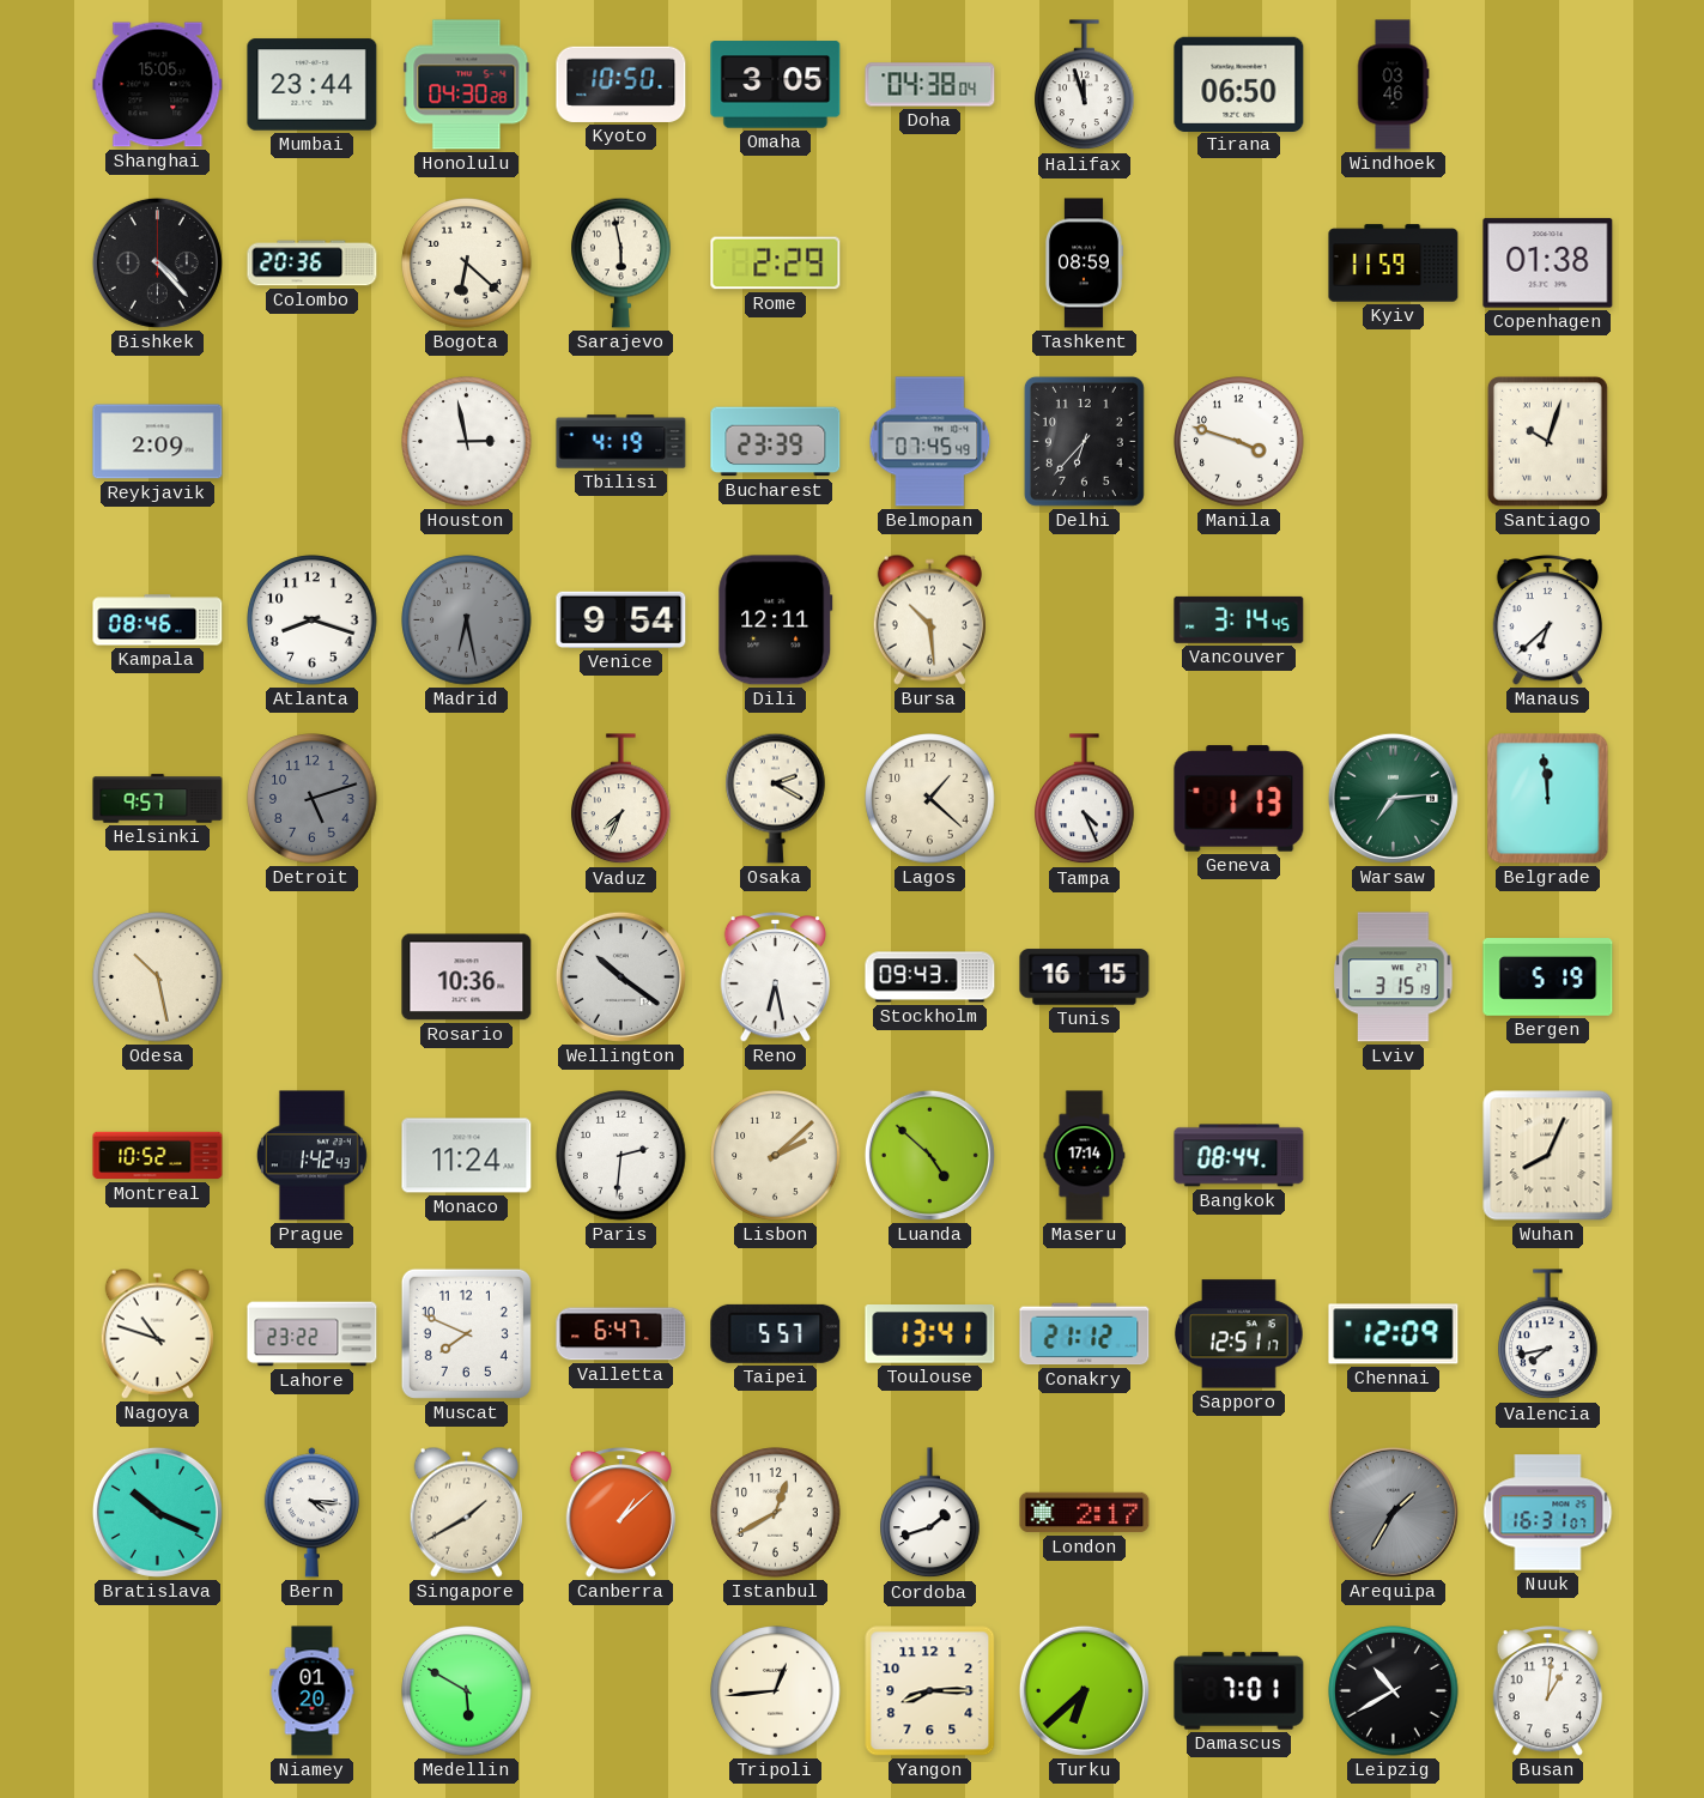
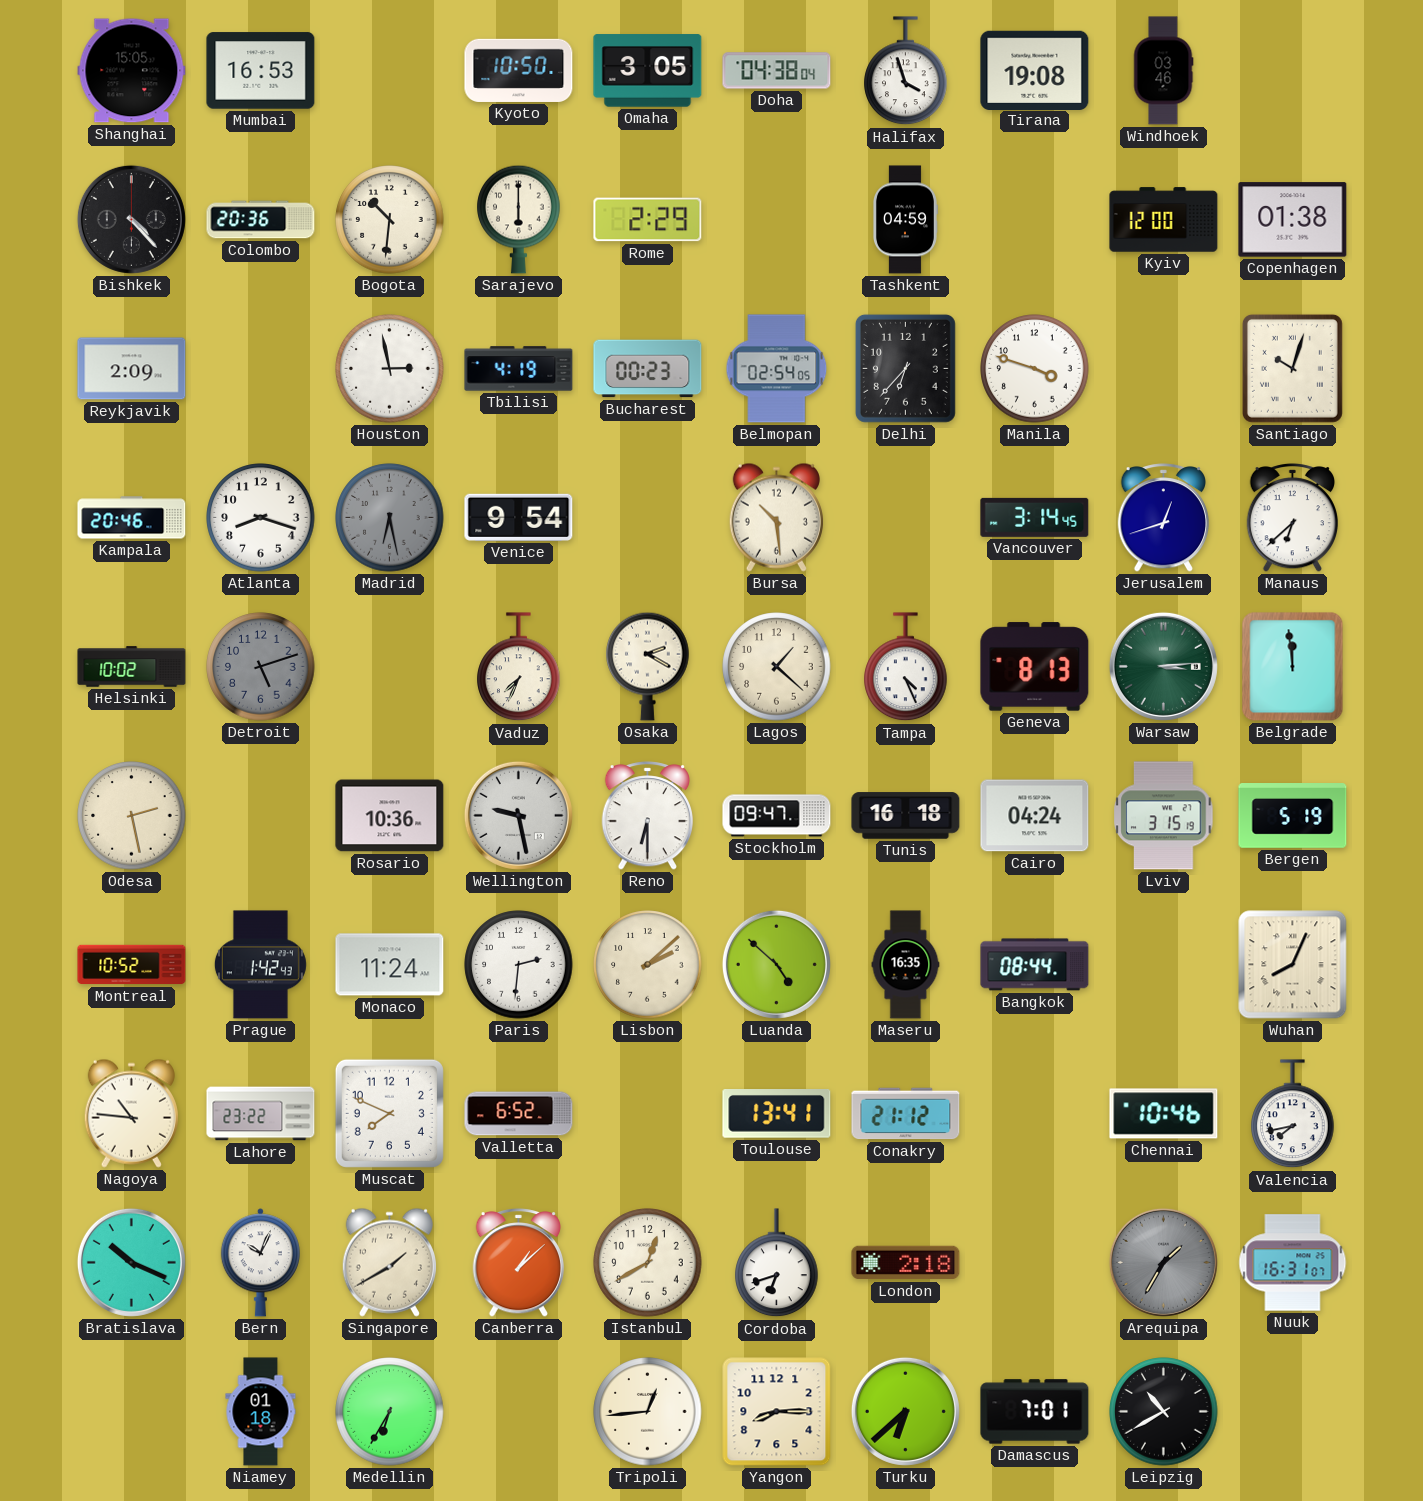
Mumbai: 23:44 -> 16:53 (261, 71)
Honolulu: 04:30 -> none (467, 85)
Halifax: 11:57 -> 3:57 (906, 71)
Tirana: 06:50 -> 19:08 (1035, 70)
Bogota: 6:22 -> 10:31 (390, 220)
Sarajevo: 5:58 -> 6:00 (519, 219)
Tashkent: 08:59 -> 04:59 (905, 220)
Kyiv: 11:59 -> 12:00 (1164, 220)
Bucharest: 23:39 -> 00:23 (648, 369)
Belmopan: 07:45 -> 02:54 (777, 369)
Kampala: 08:46 -> 20:46 (132, 518)
Dili: 12:11 -> none (776, 620)
Jerusalem: none -> 12:42 (1163, 518)
Helsinki: 9:57 -> 10:02 (132, 667)
Geneva: 1:13 -> 8:13 (1035, 667)
Warsaw: 7:14 -> 3:14 (1163, 666)
Odesa: 10:28 -> 2:28 (132, 816)
Wellington: 10:21 -> 9:28 (518, 815)
Reno: 6:28 -> 6:30 (647, 816)
Stockholm: 09:43 -> 09:47 (777, 816)
Tunis: 16:15 -> 16:18 (906, 816)
Cairo: none -> 04:24 (1035, 816)
Maseru: 17:14 -> 16:35 (906, 965)
Nagoya: 10:48 -> 10:46 (131, 1113)
Valletta: 6:47 -> 6:52 (519, 1114)
Taipei: 5:57 -> none (776, 1333)
Sapporo: 12:51 -> none (1239, 1334)
Chennai: 12:09 -> 10:46 (1164, 1114)
Bern: 4:16 -> 10:04 (260, 1263)
Cordoba: 1:42 -> 6:42 (777, 1263)
London: 2:17 -> 2:18 (906, 1263)
Niamey: 01:20 -> 01:18 (261, 1412)
Medellin: 5:50 -> 6:35 (390, 1412)
Busan: 1:01 -> none (1547, 1691)
